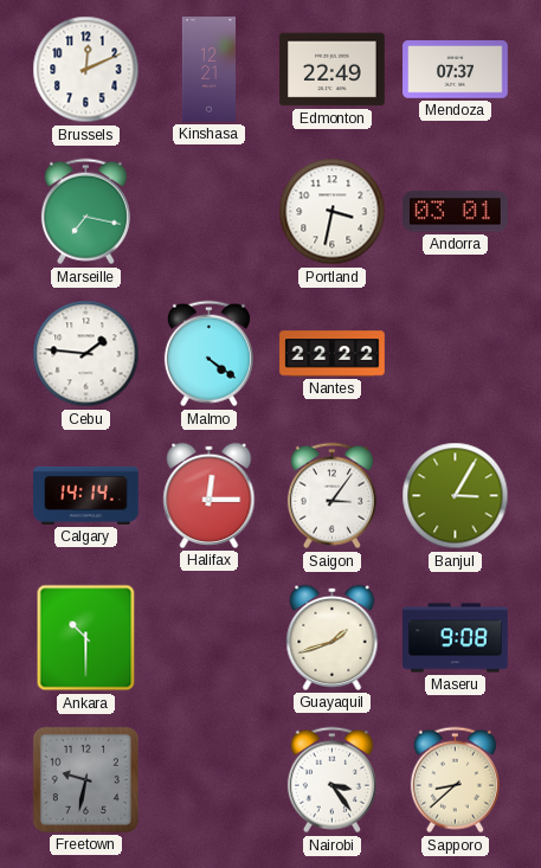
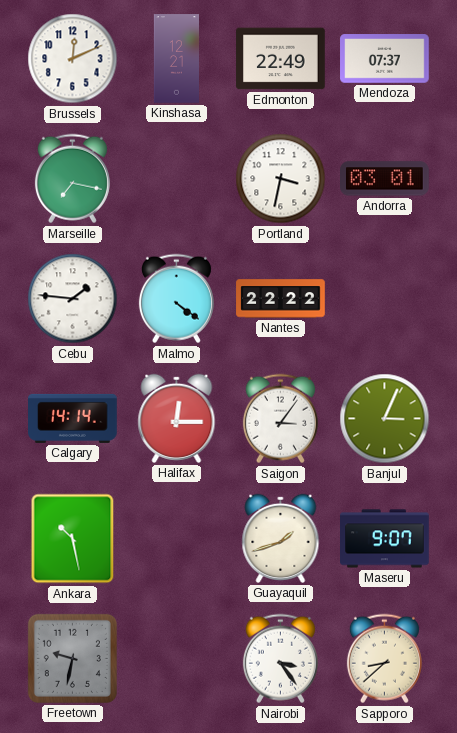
Banjul: 3:05 -> 3:04 (385, 419)
Ankara: 10:30 -> 10:28 (73, 539)
Maseru: 9:08 -> 9:07 (385, 539)
